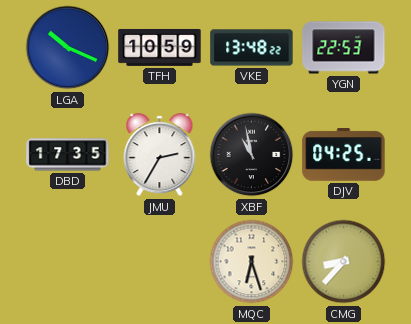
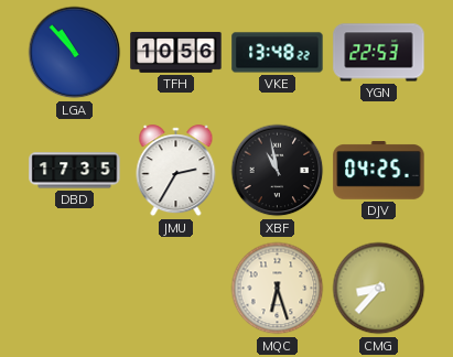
LGA: 10:19 -> 10:53 (75, 53)
TFH: 10:59 -> 10:56 (176, 53)
